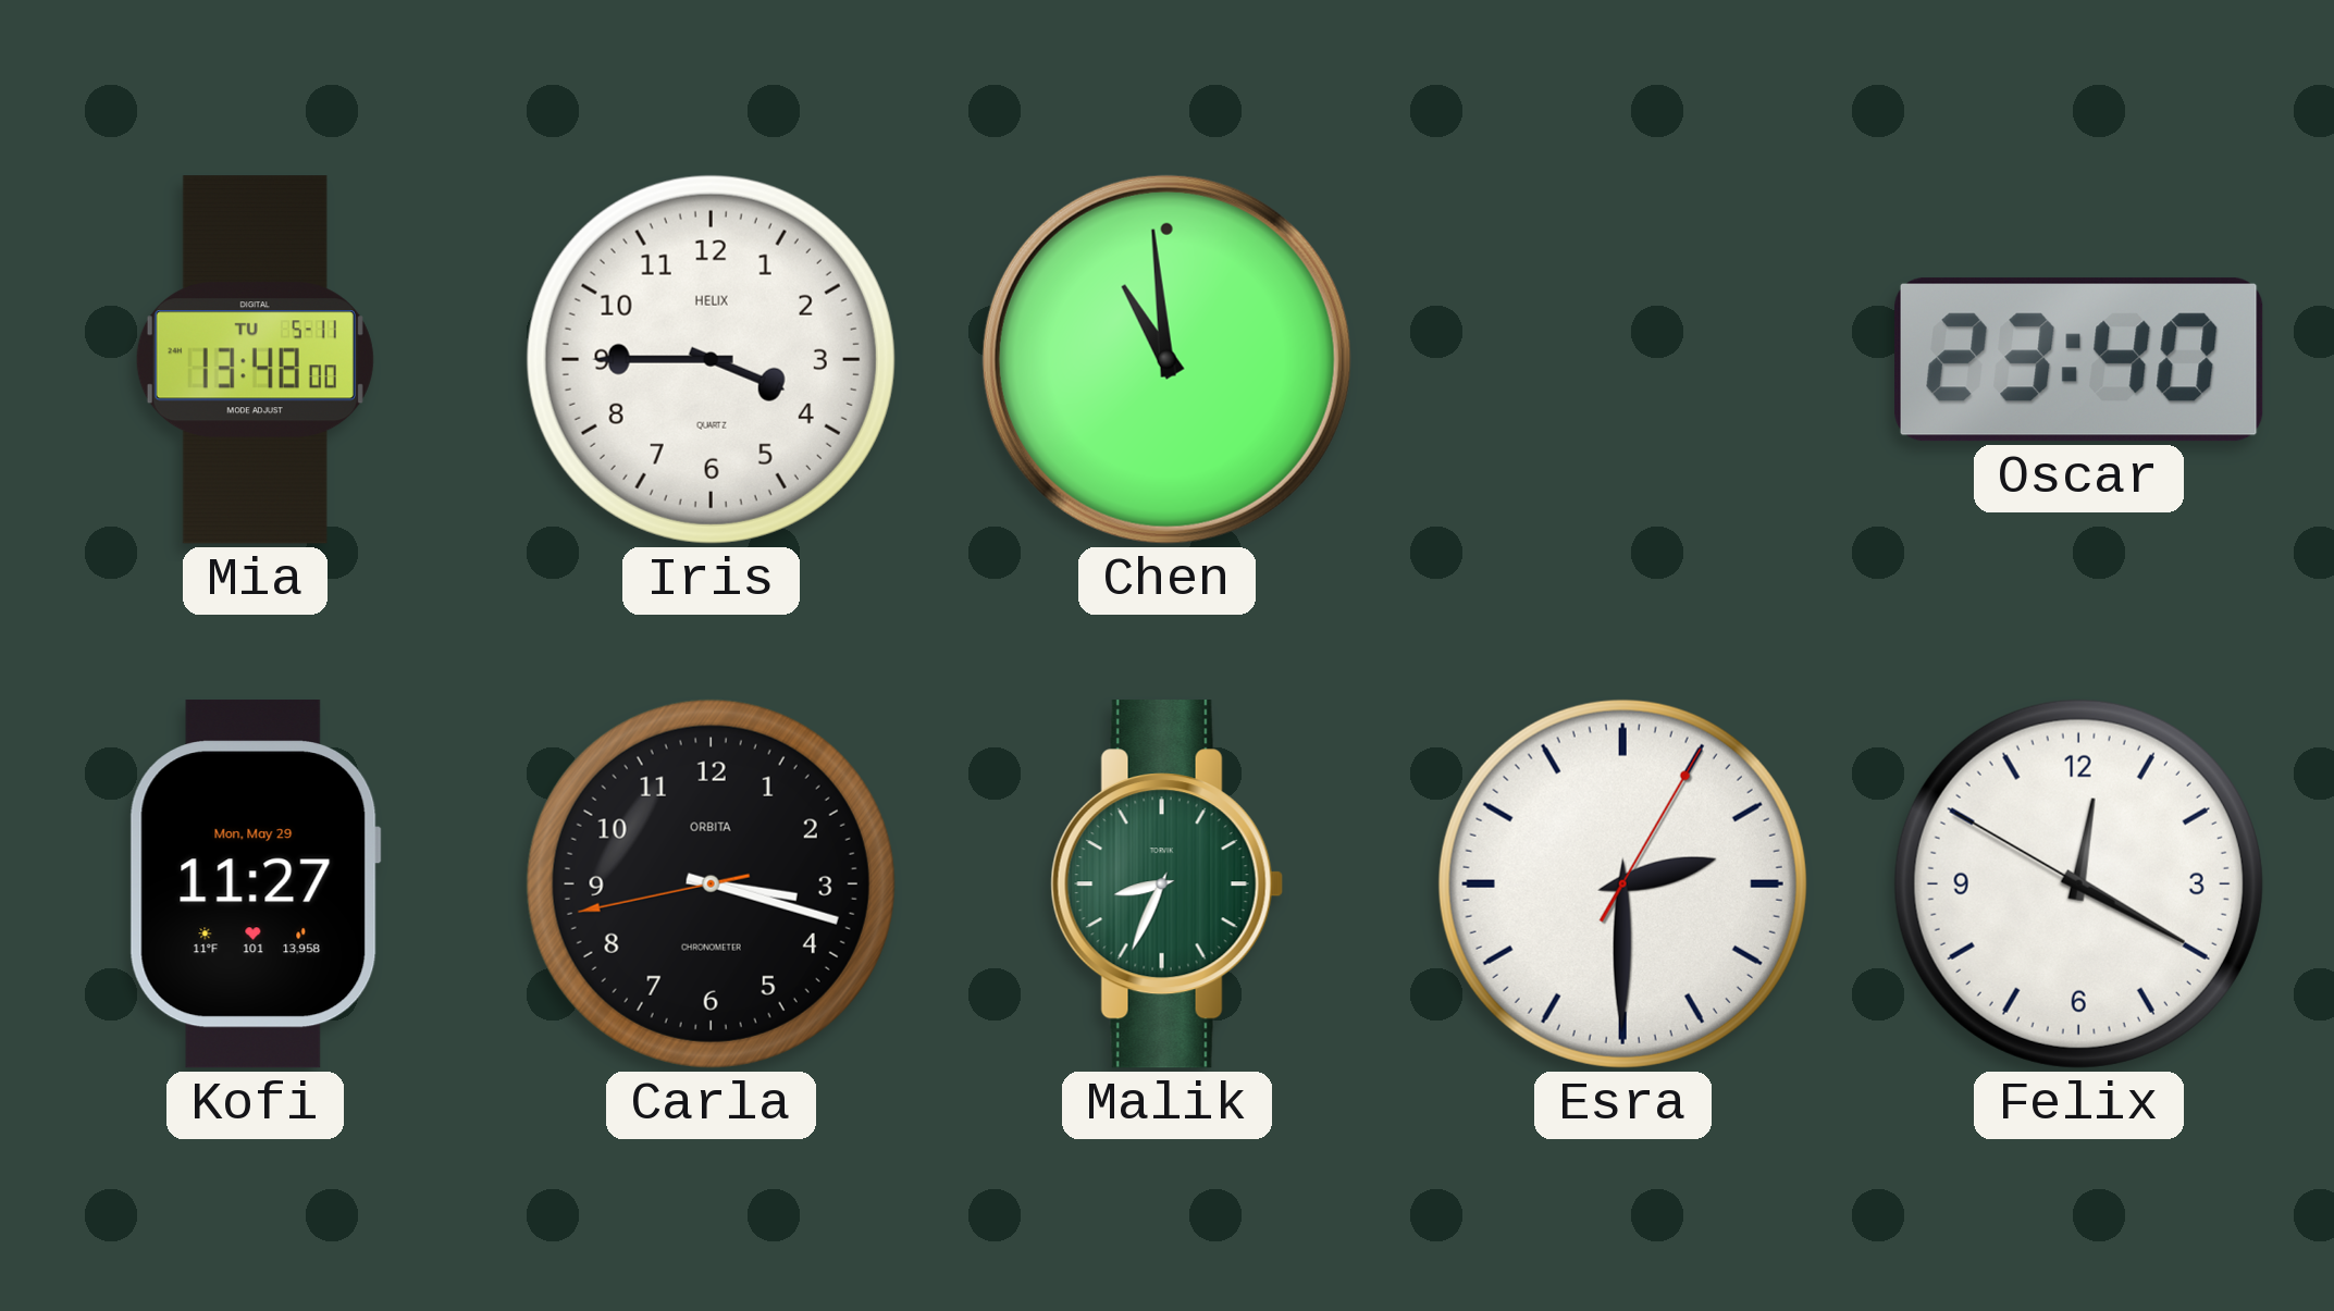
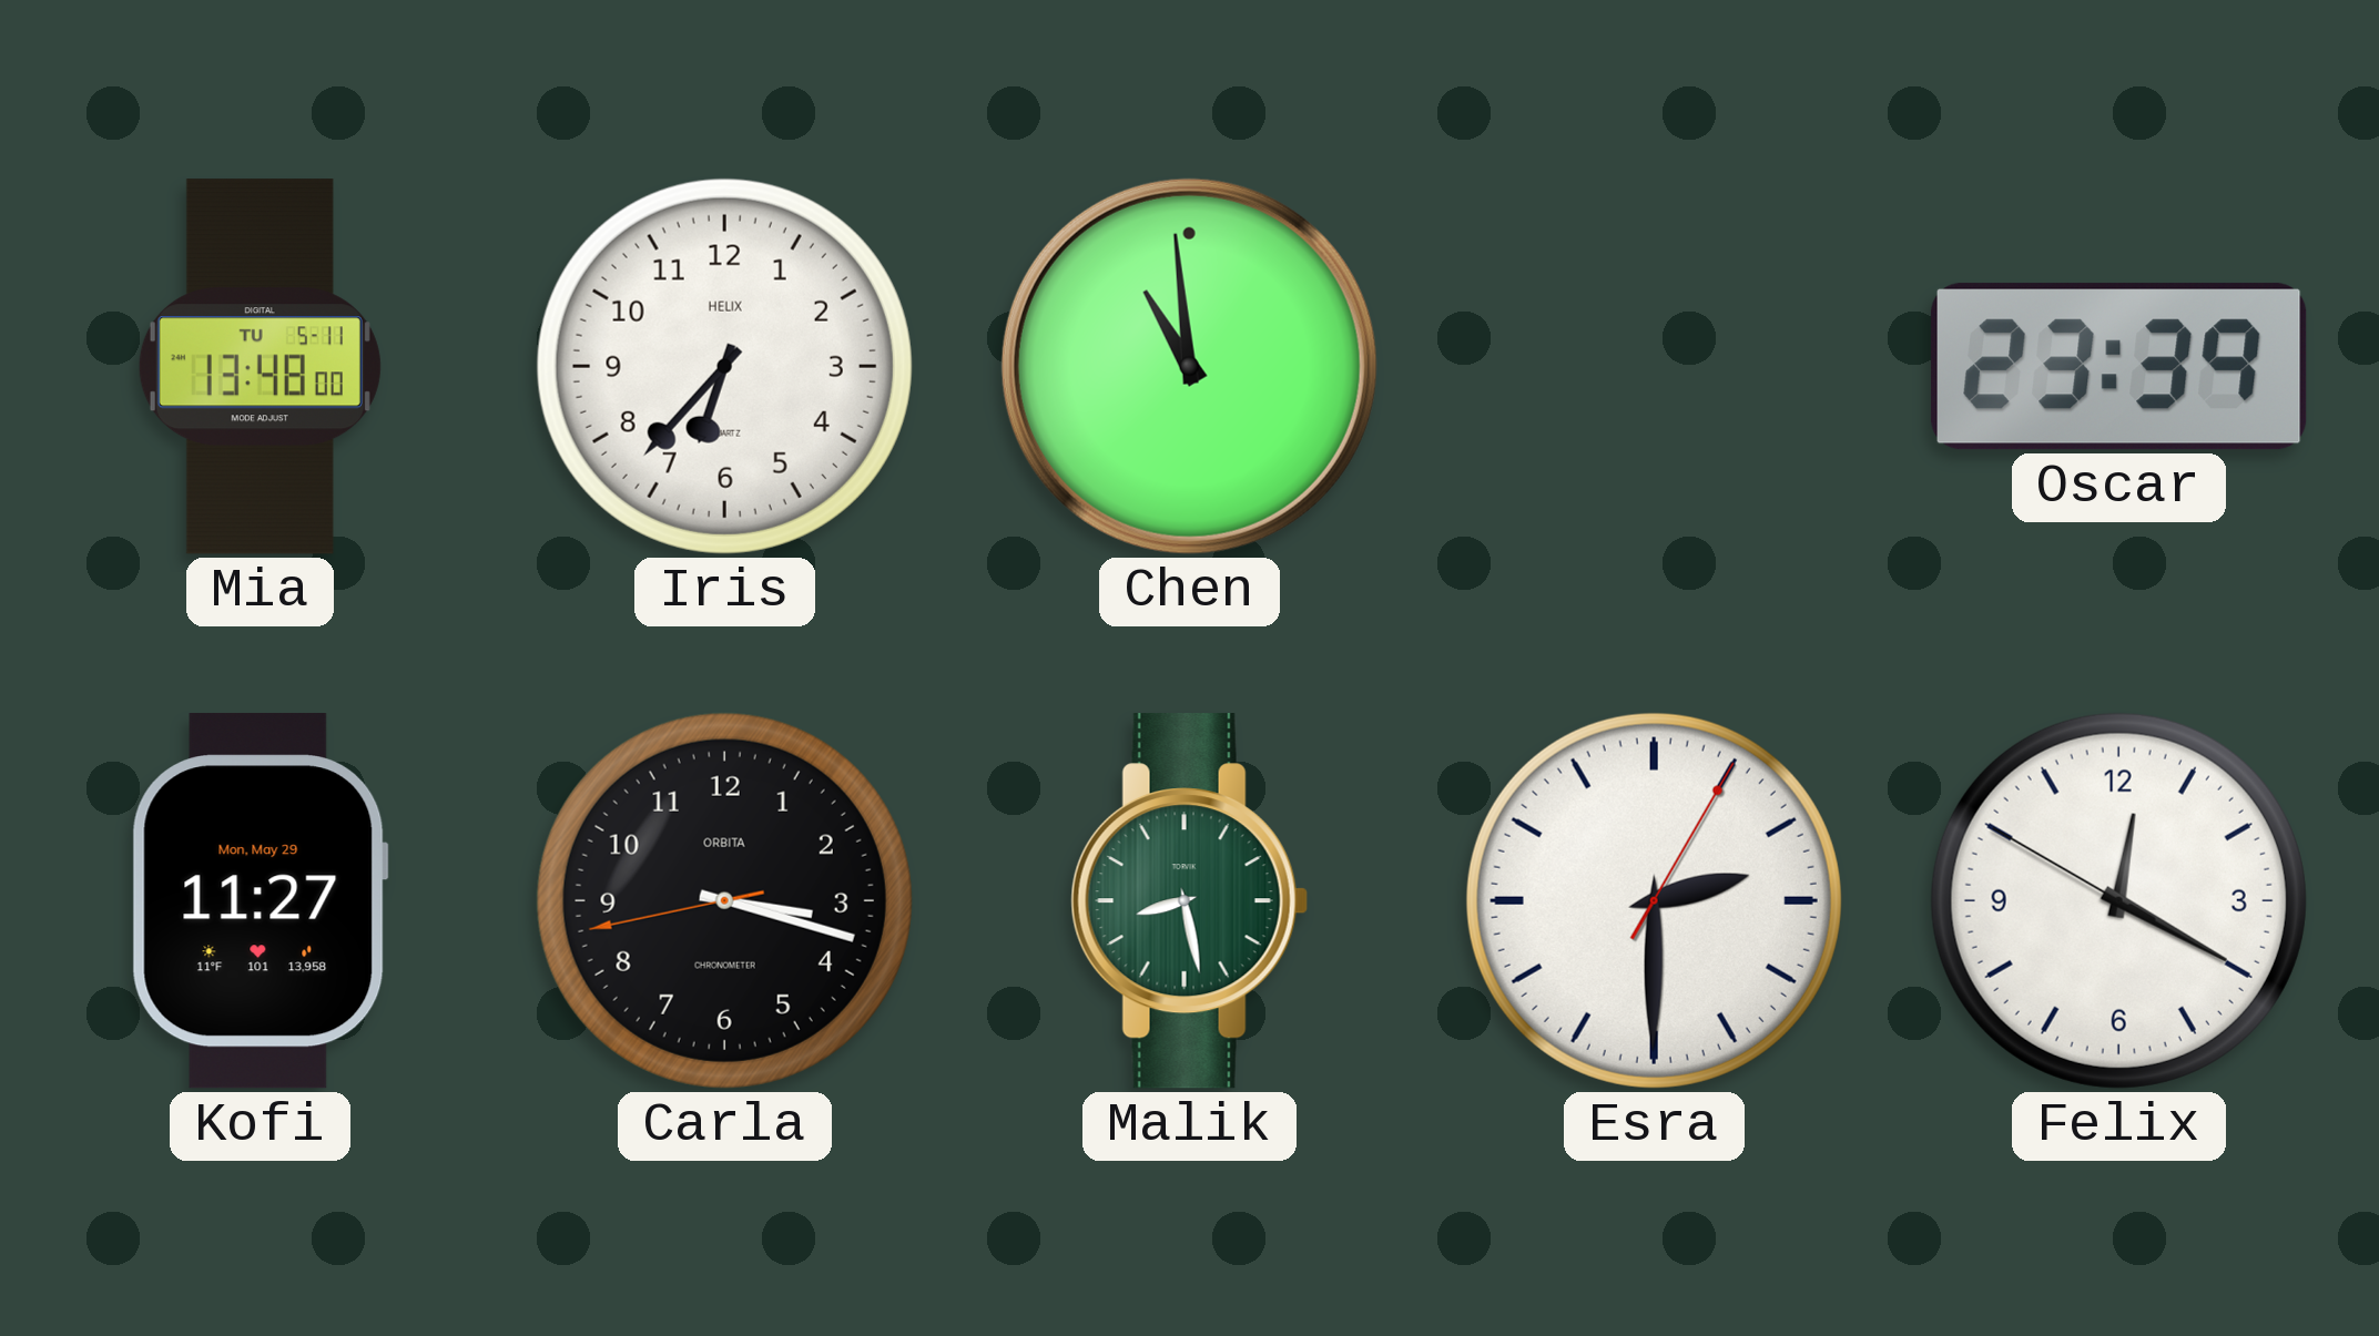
Iris: 3:45 -> 6:37 (724, 366)
Oscar: 23:40 -> 23:39 (2119, 367)
Malik: 8:34 -> 8:28 (1189, 901)
